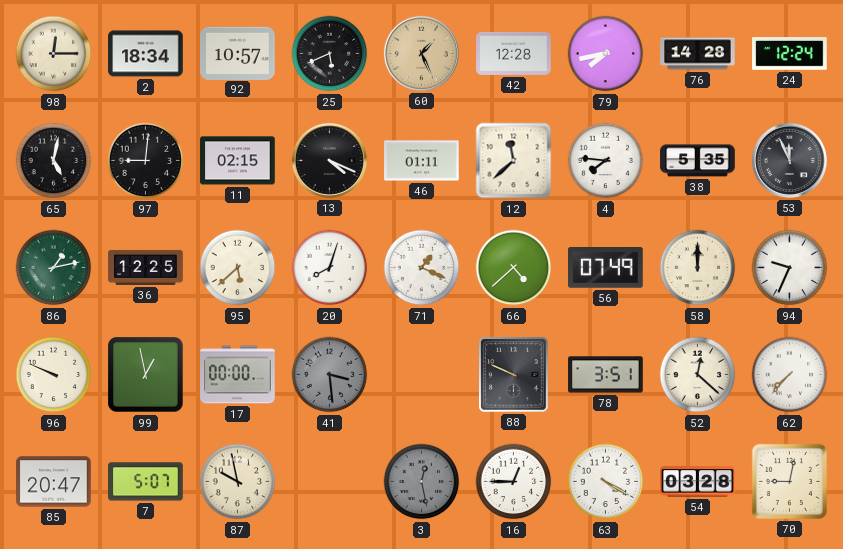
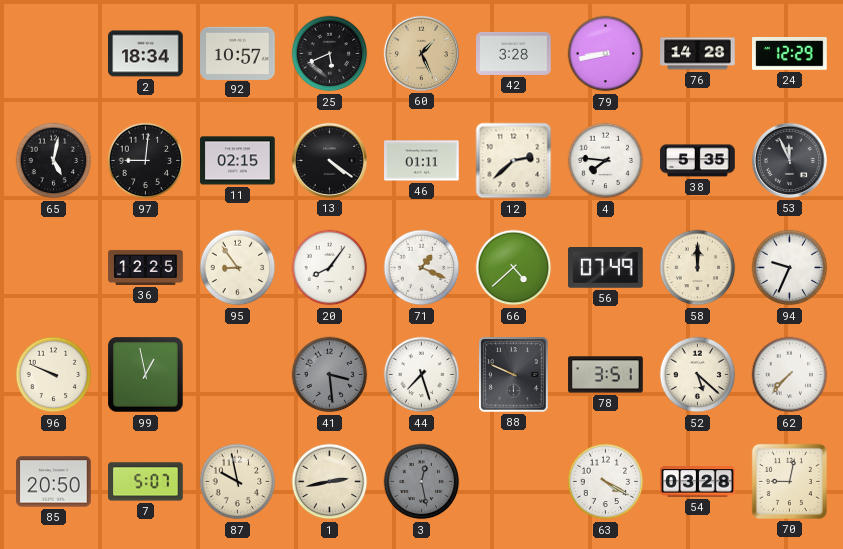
98: 12:15 -> none (54, 54)
42: 12:28 -> 3:28 (514, 53)
79: 7:43 -> 8:43 (606, 54)
24: 12:24 -> 12:29 (790, 54)
13: 4:19 -> 4:21 (329, 160)
12: 11:38 -> 2:38 (514, 161)
86: 1:13 -> none (54, 268)
95: 5:38 -> 8:54 (238, 268)
20: 8:03 -> 8:06 (330, 268)
17: 00:00 -> none (238, 375)
44: none -> 7:27 (422, 375)
52: 12:22 -> 5:22 (698, 375)
85: 20:47 -> 20:50 (54, 482)
1: none -> 2:43 (330, 482)
16: 12:45 -> none (514, 482)
